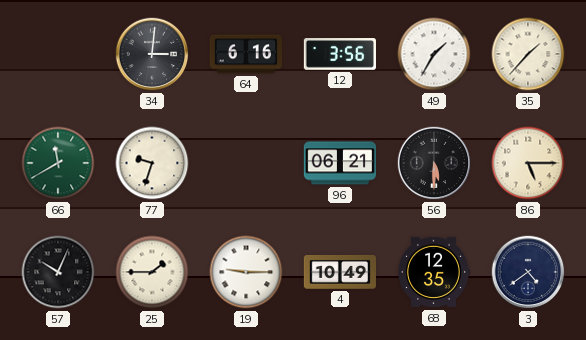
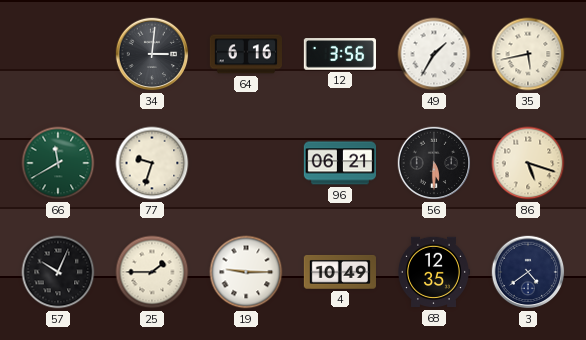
35: 1:37 -> 5:43 (528, 54)
86: 5:15 -> 5:18 (528, 163)
